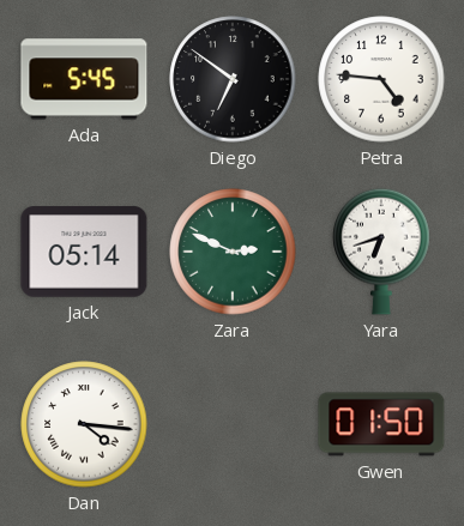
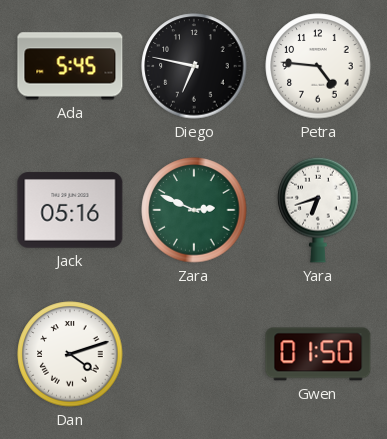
Diego: 6:51 -> 6:47 (194, 66)
Jack: 05:14 -> 05:16 (70, 210)
Dan: 4:16 -> 4:12 (70, 354)
